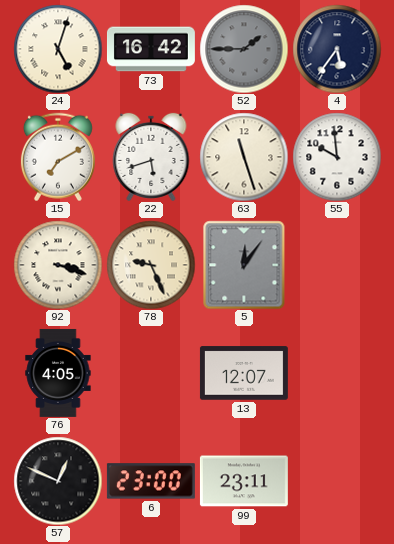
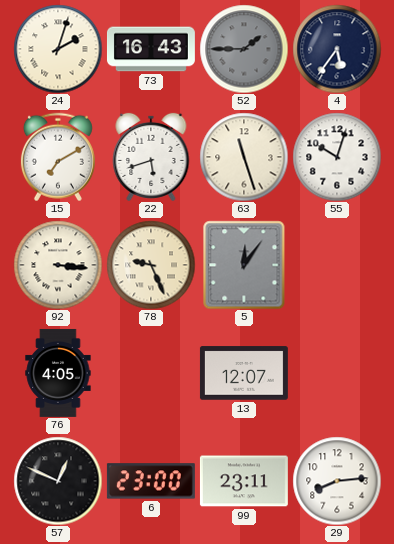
24: 5:03 -> 2:03 (58, 49)
73: 16:42 -> 16:43 (151, 49)
55: 9:59 -> 10:03 (337, 157)
92: 3:18 -> 3:16 (58, 265)
29: none -> 8:14 (337, 481)
